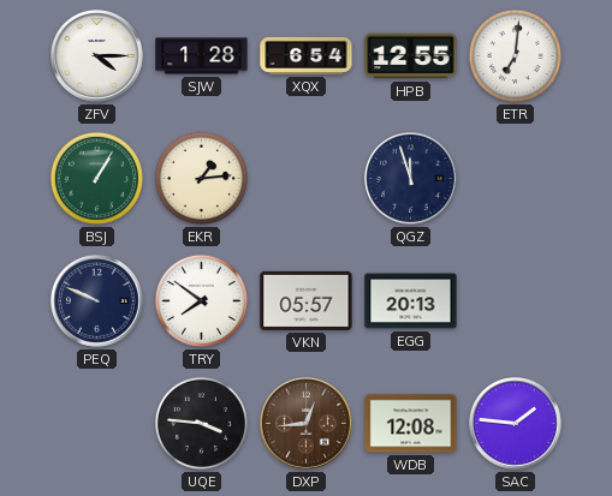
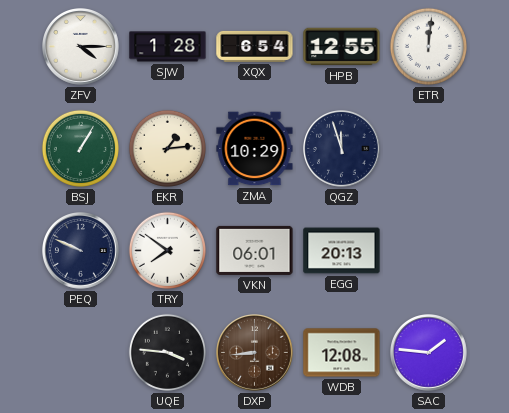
ETR: 7:01 -> 12:01 (428, 46)
ZMA: none -> 10:29 (255, 149)
VKN: 05:57 -> 06:01 (255, 250)
DXP: 12:44 -> 8:44 (255, 353)
